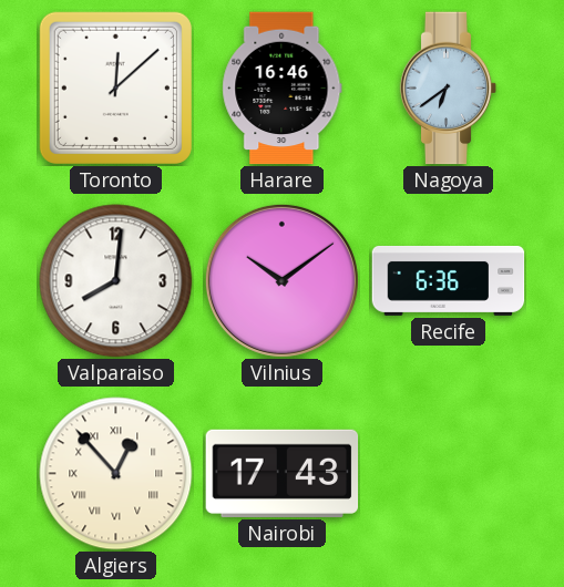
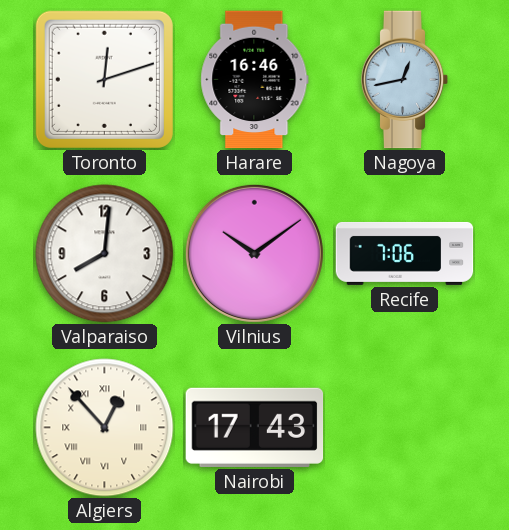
Toronto: 12:08 -> 12:12 (104, 79)
Nagoya: 6:39 -> 12:43 (405, 80)
Recife: 6:36 -> 7:06 (405, 253)
